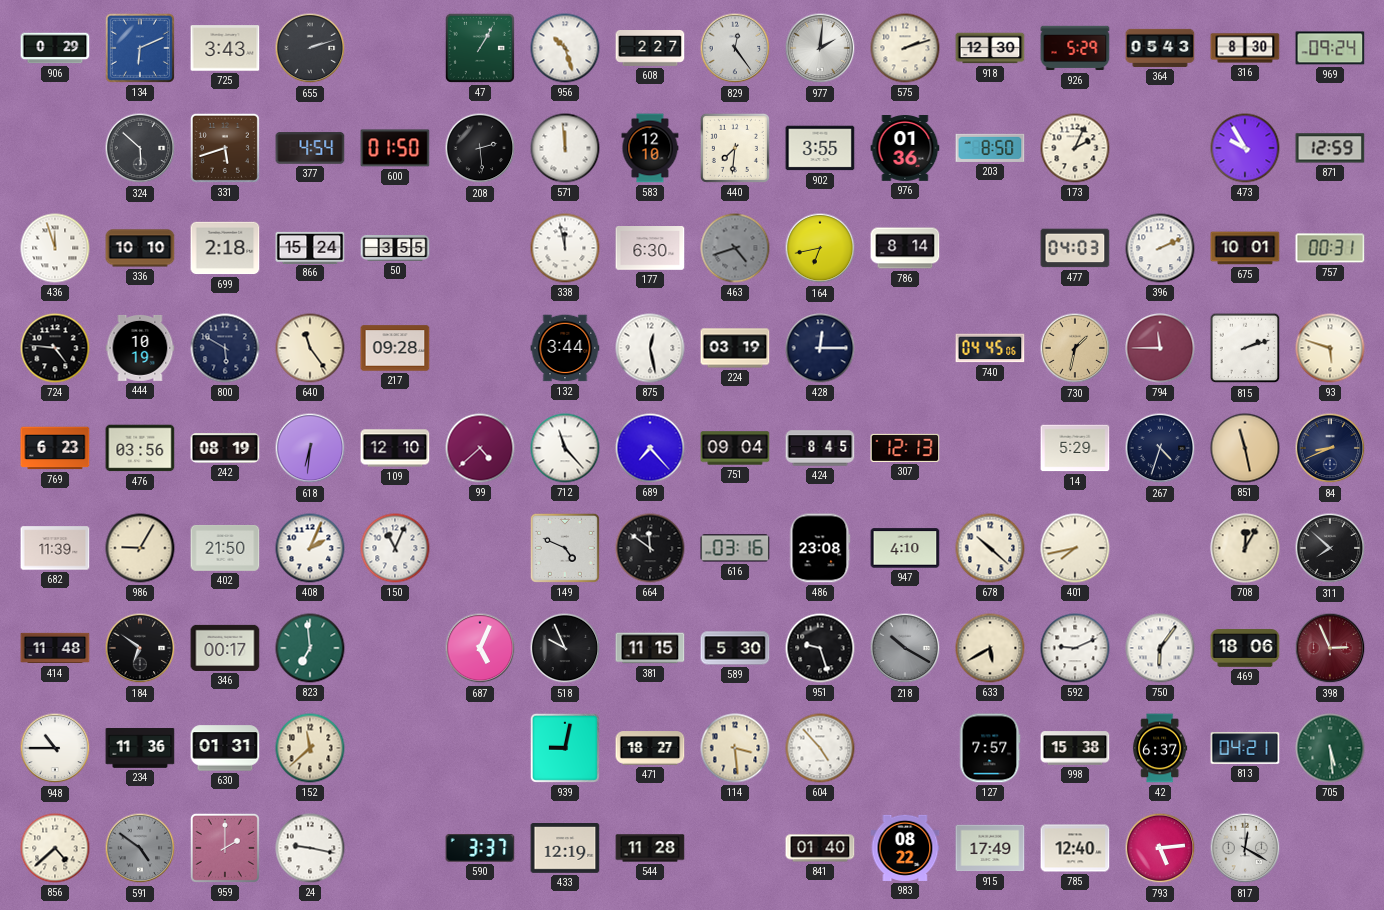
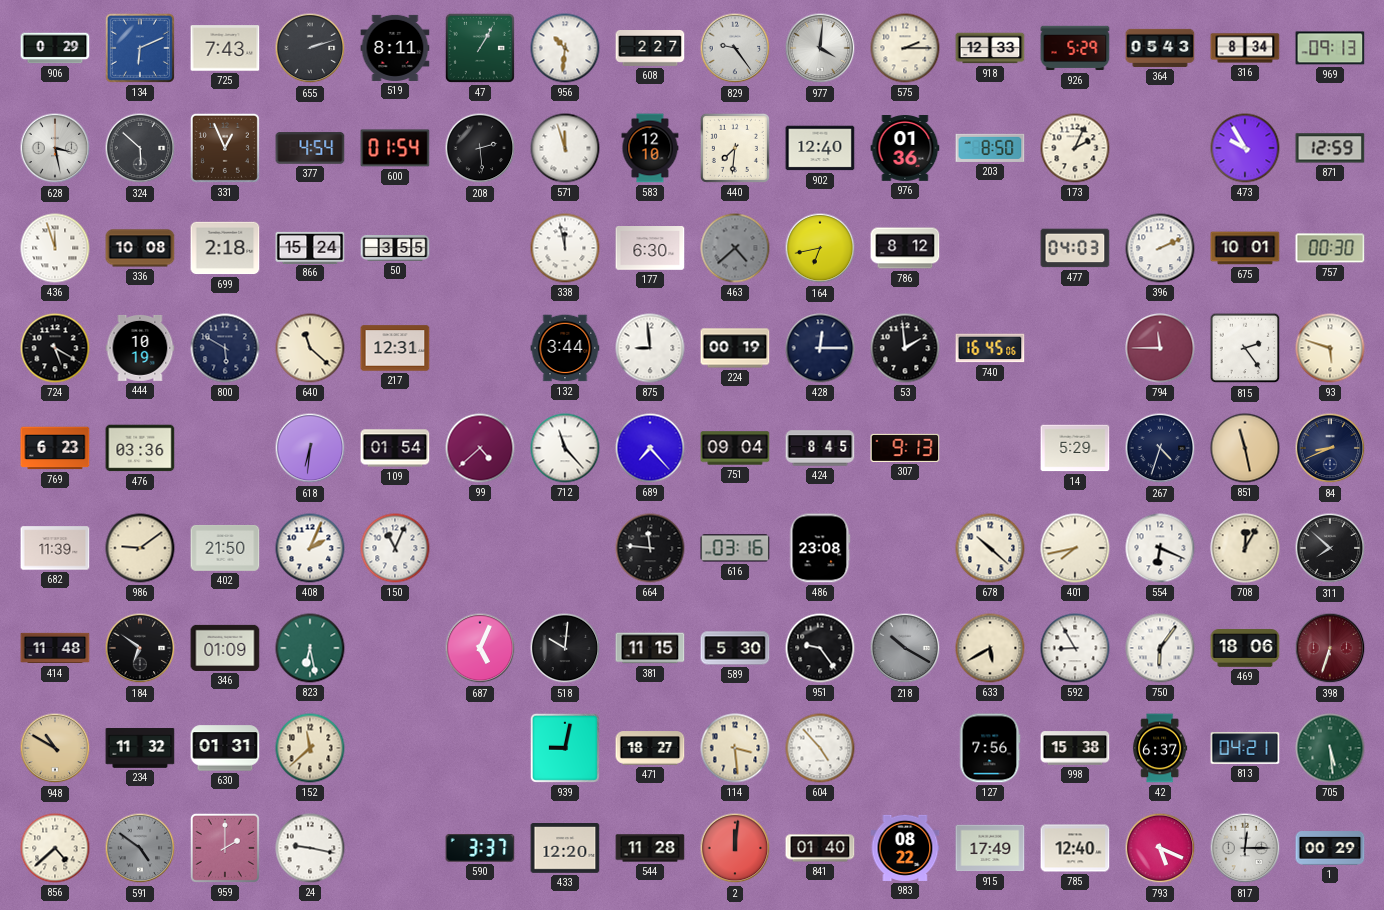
725: 3:43 -> 7:43 (225, 48)
519: none -> 8:11 (395, 48)
956: 10:27 -> 10:31 (565, 48)
829: 12:24 -> 9:24 (735, 48)
977: 2:01 -> 4:01 (820, 48)
575: 2:12 -> 2:15 (905, 48)
918: 12:30 -> 12:33 (990, 48)
316: 8:30 -> 8:34 (1245, 48)
969: 09:24 -> 09:13 (1330, 48)
628: none -> 3:28 (55, 148)
331: 5:42 -> 12:56 (225, 148)
600: 01:50 -> 01:54 (395, 148)
571: 11:59 -> 11:57 (565, 148)
902: 3:55 -> 12:40 (820, 148)
336: 10:10 -> 10:08 (140, 248)
463: 4:42 -> 4:38 (735, 248)
786: 8:14 -> 8:12 (905, 248)
757: 00:31 -> 00:30 (1330, 248)
724: 4:46 -> 5:20 (55, 348)
640: 11:24 -> 11:22 (310, 348)
217: 09:28 -> 12:31 (395, 348)
875: 12:28 -> 8:59 (650, 348)
224: 03:19 -> 00:19 (735, 348)
53: none -> 1:59 (905, 348)
740: 04:45 -> 16:45 (990, 348)
730: 1:32 -> none (1075, 348)
815: 2:12 -> 2:24 (1245, 348)
476: 03:56 -> 03:36 (140, 448)
242: 08:19 -> none (225, 448)
109: 12:10 -> 01:54 (395, 448)
307: 12:13 -> 9:13 (905, 448)
986: 9:05 -> 9:09 (140, 548)
149: 4:49 -> none (565, 548)
664: 11:51 -> 11:46 (650, 548)
947: 4:10 -> none (905, 548)
554: none -> 6:19 (1160, 548)
346: 00:17 -> 01:09 (225, 648)
823: 6:59 -> 6:28 (310, 648)
518: 9:56 -> 10:01 (565, 648)
951: 9:27 -> 9:24 (820, 648)
592: 9:11 -> 8:55 (1075, 648)
398: 2:56 -> 6:33 (1330, 648)
948: 10:45 -> 10:50 (55, 748)
948 dial: white -> champagne (55, 748)
234: 11:36 -> 11:32 (140, 749)
127: 7:57 -> 7:56 (990, 748)
433: 12:19 -> 12:20 (565, 849)
2: none -> 12:01 (735, 848)
793: 5:14 -> 5:19 (1160, 848)
817: 12:20 -> 12:15 (1245, 848)
1: none -> 00:29 (1330, 848)
